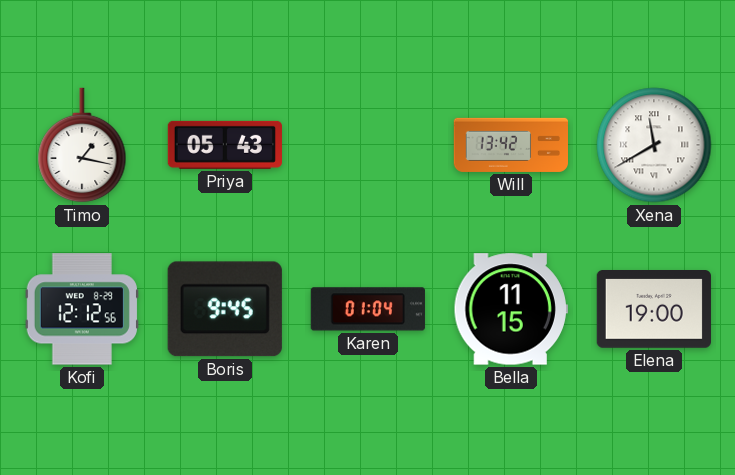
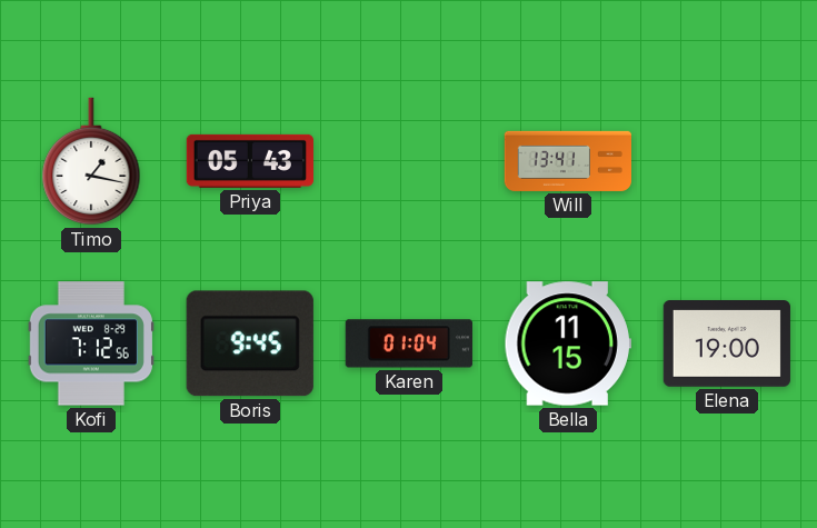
Will: 13:42 -> 13:41 (567, 161)
Xena: 11:40 -> none (654, 145)
Kofi: 12:12 -> 7:12 (91, 343)
